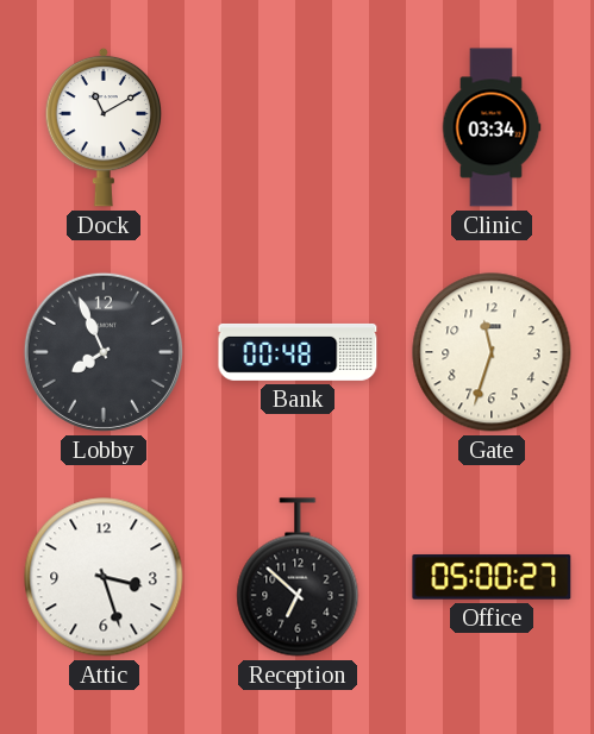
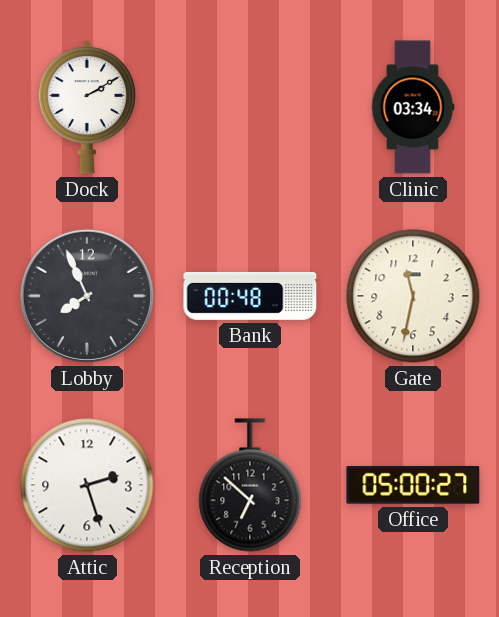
Dock: 11:10 -> 2:10 (87, 107)
Gate: 11:33 -> 11:32 (413, 296)
Attic: 3:27 -> 2:27 (87, 485)
